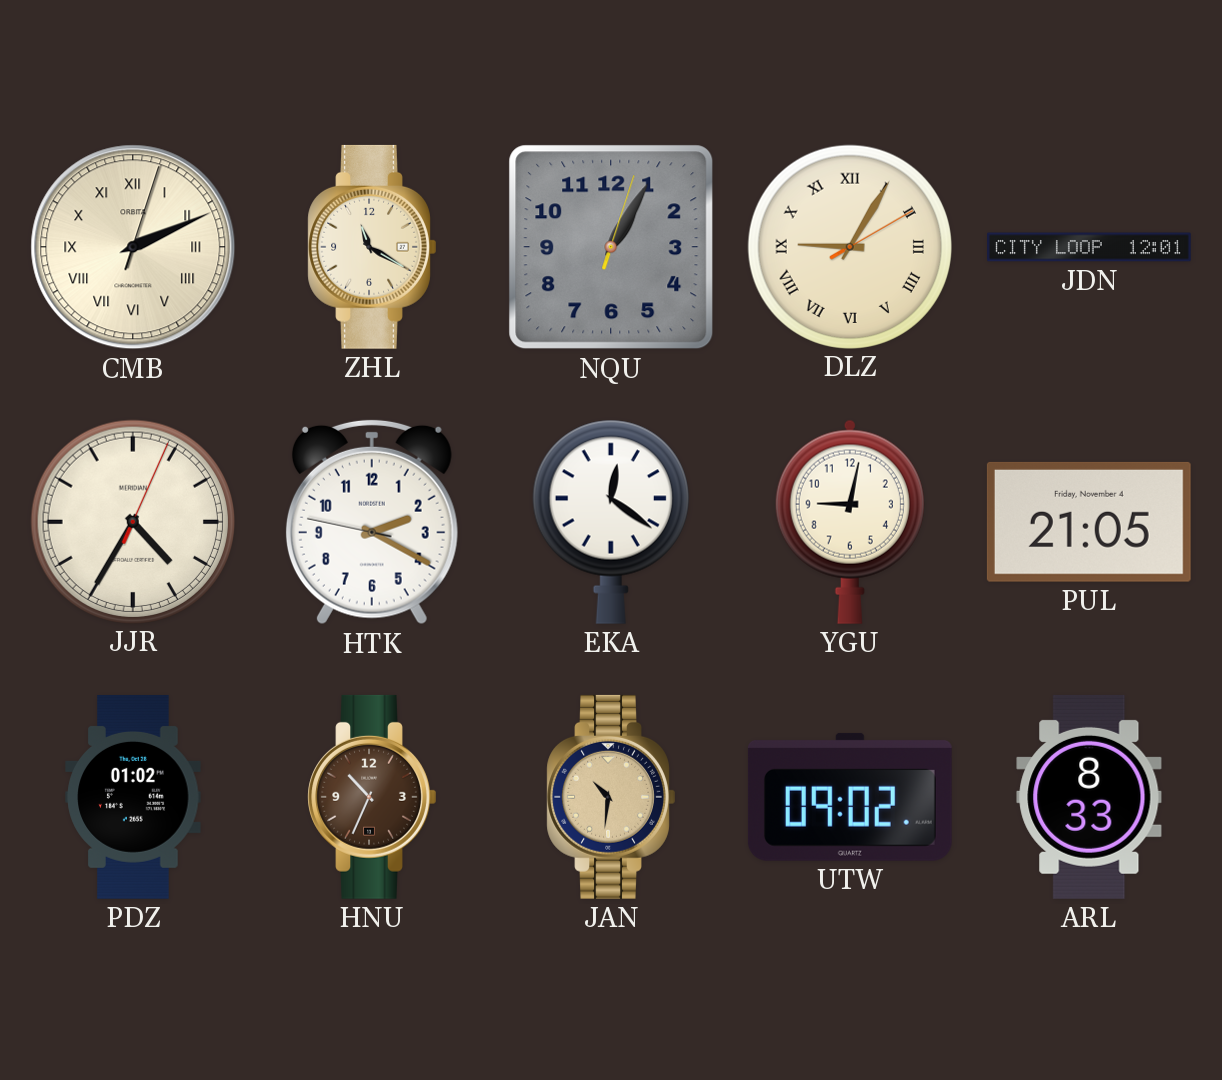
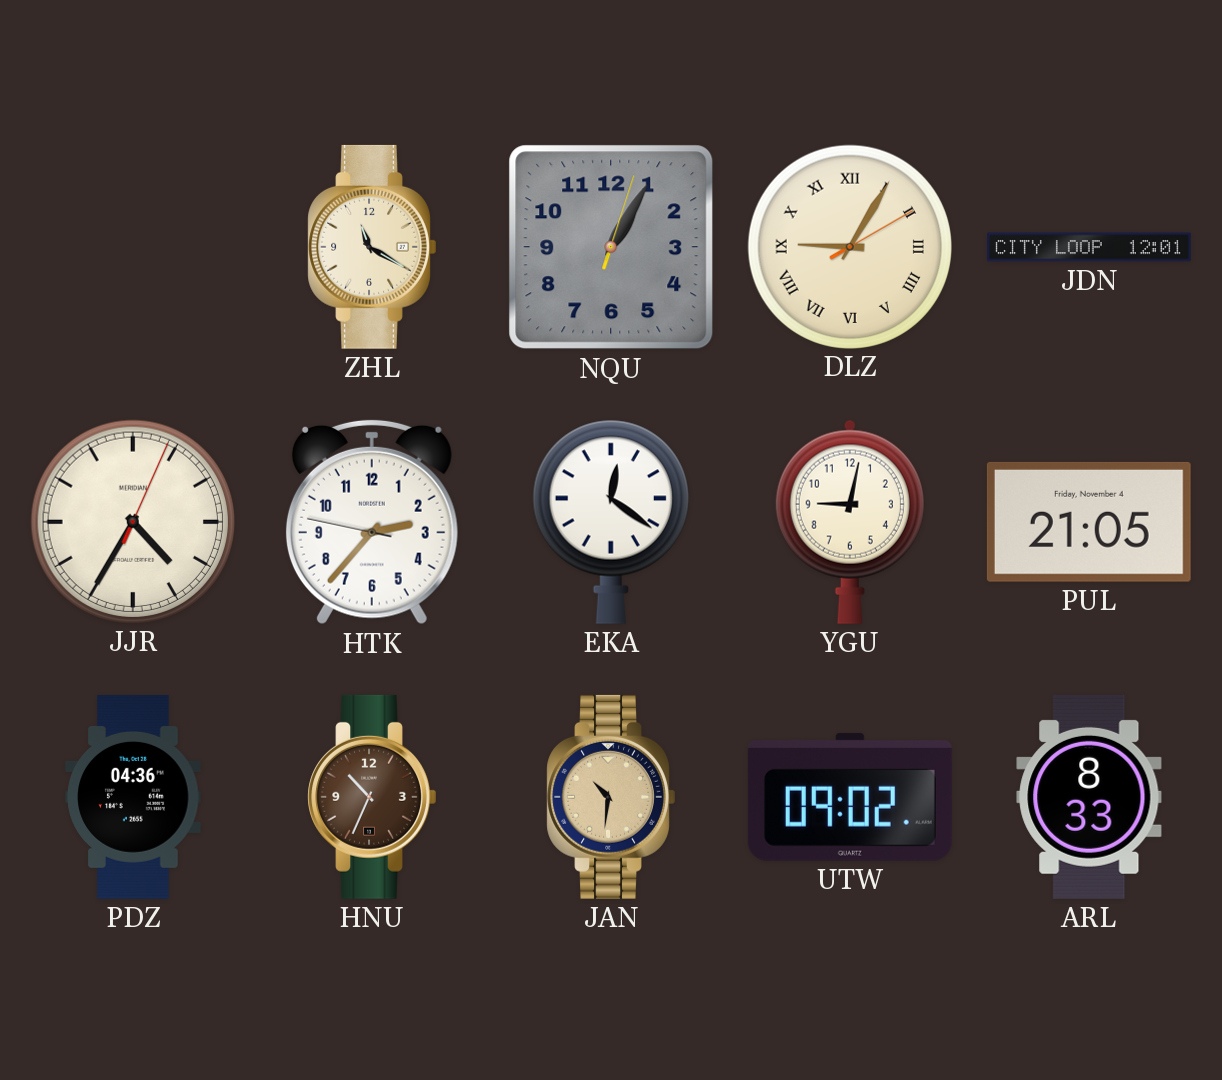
CMB: 2:11 -> none (133, 247)
HTK: 2:19 -> 2:36 (372, 522)
PDZ: 01:02 -> 04:36 (133, 797)
